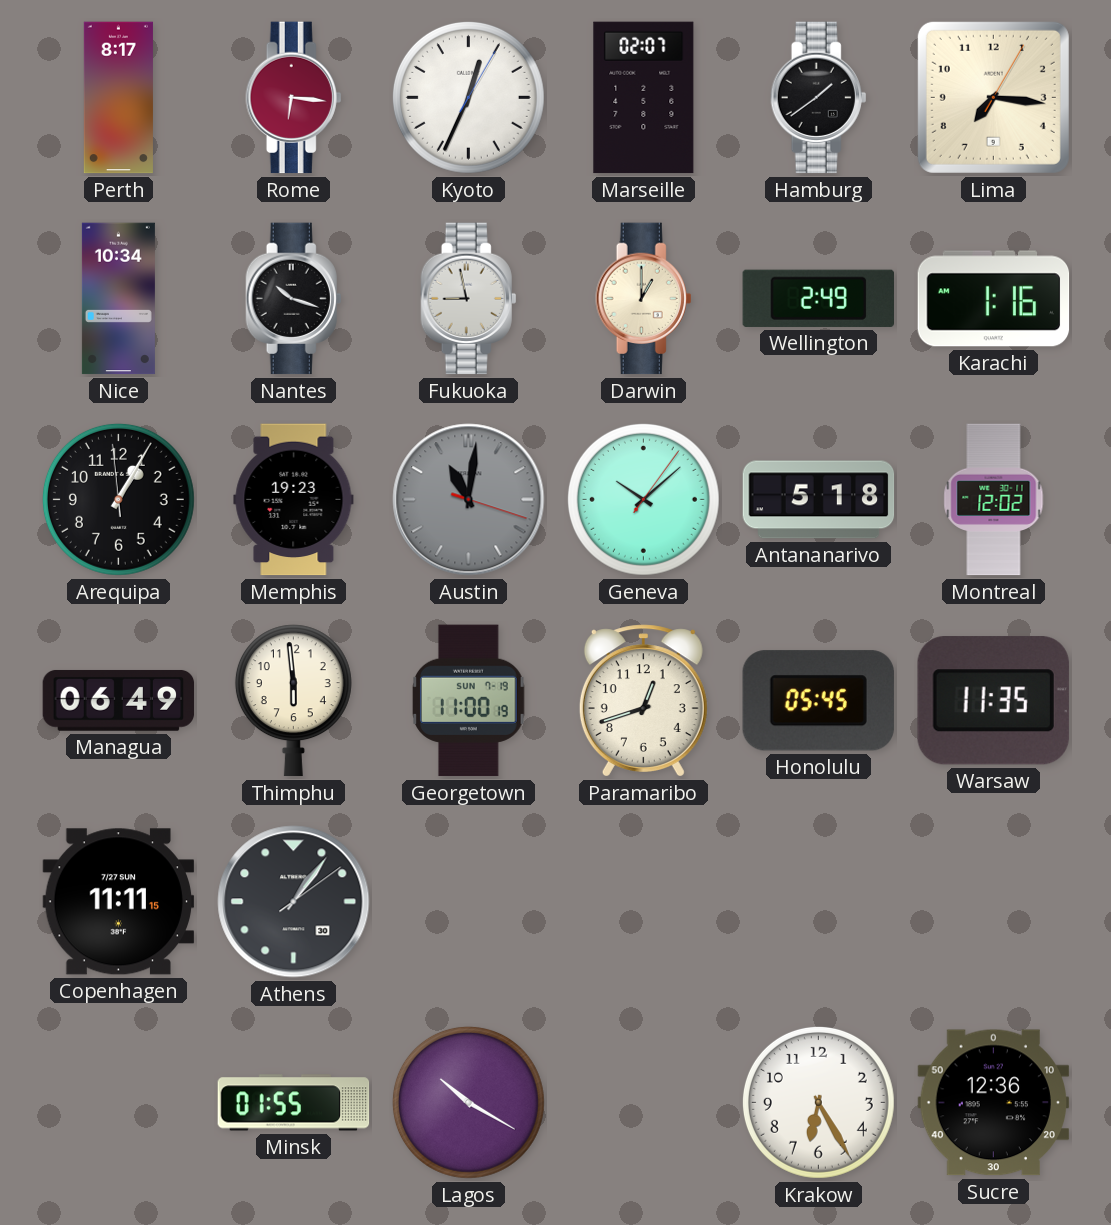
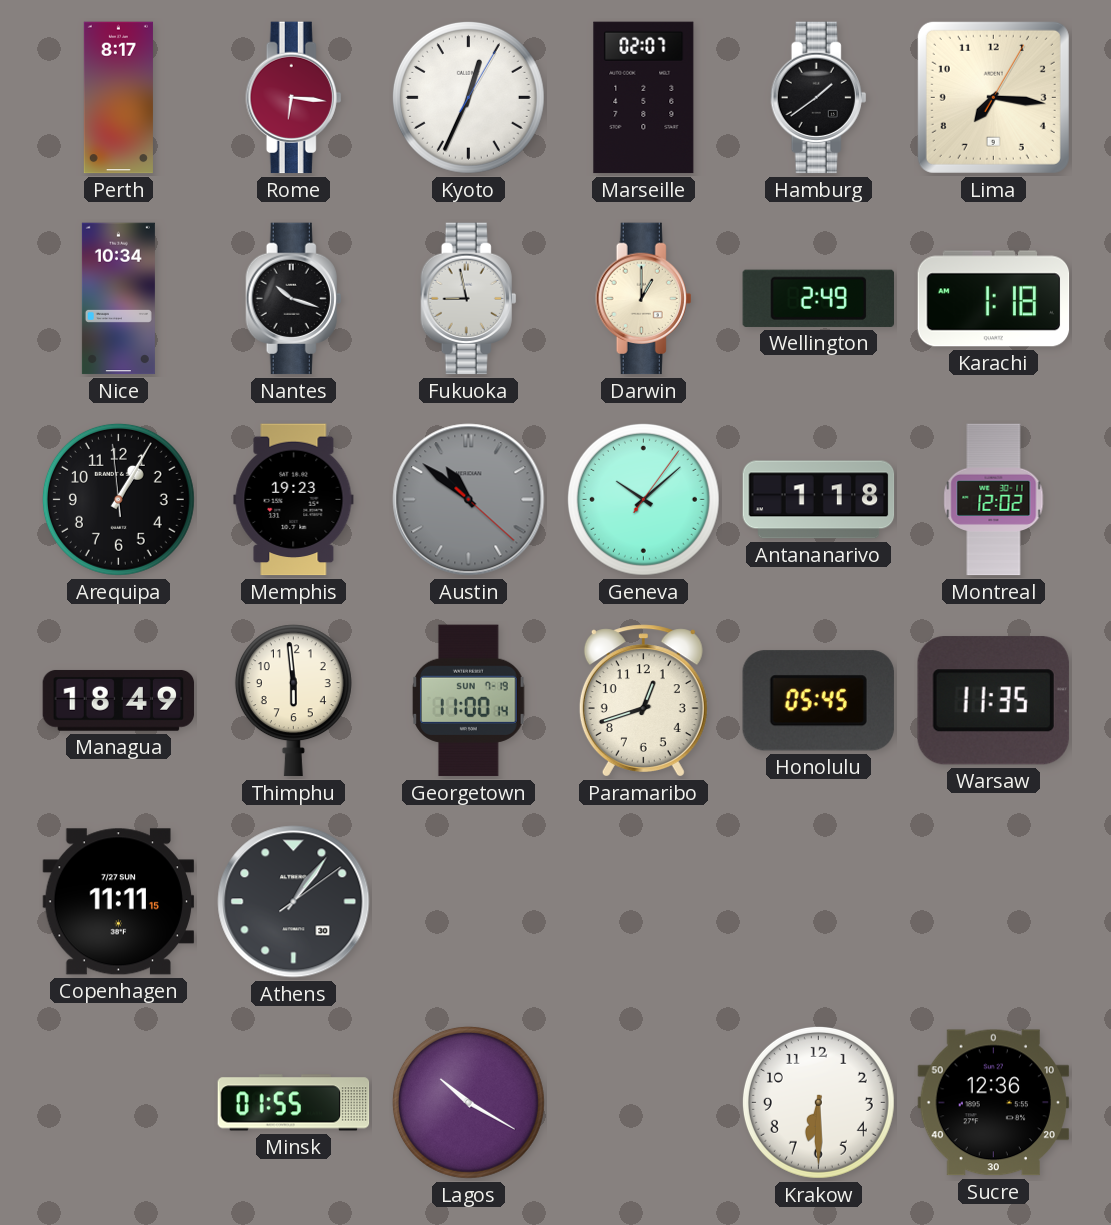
Karachi: 1:16 -> 1:18 (994, 299)
Austin: 11:01 -> 10:51 (469, 500)
Antananarivo: 5:18 -> 1:18 (819, 500)
Managua: 06:49 -> 18:49 (119, 700)
Georgetown: 11:00:19 -> 11:00:14 (469, 701)
Krakow: 6:25 -> 6:30 (818, 1102)
